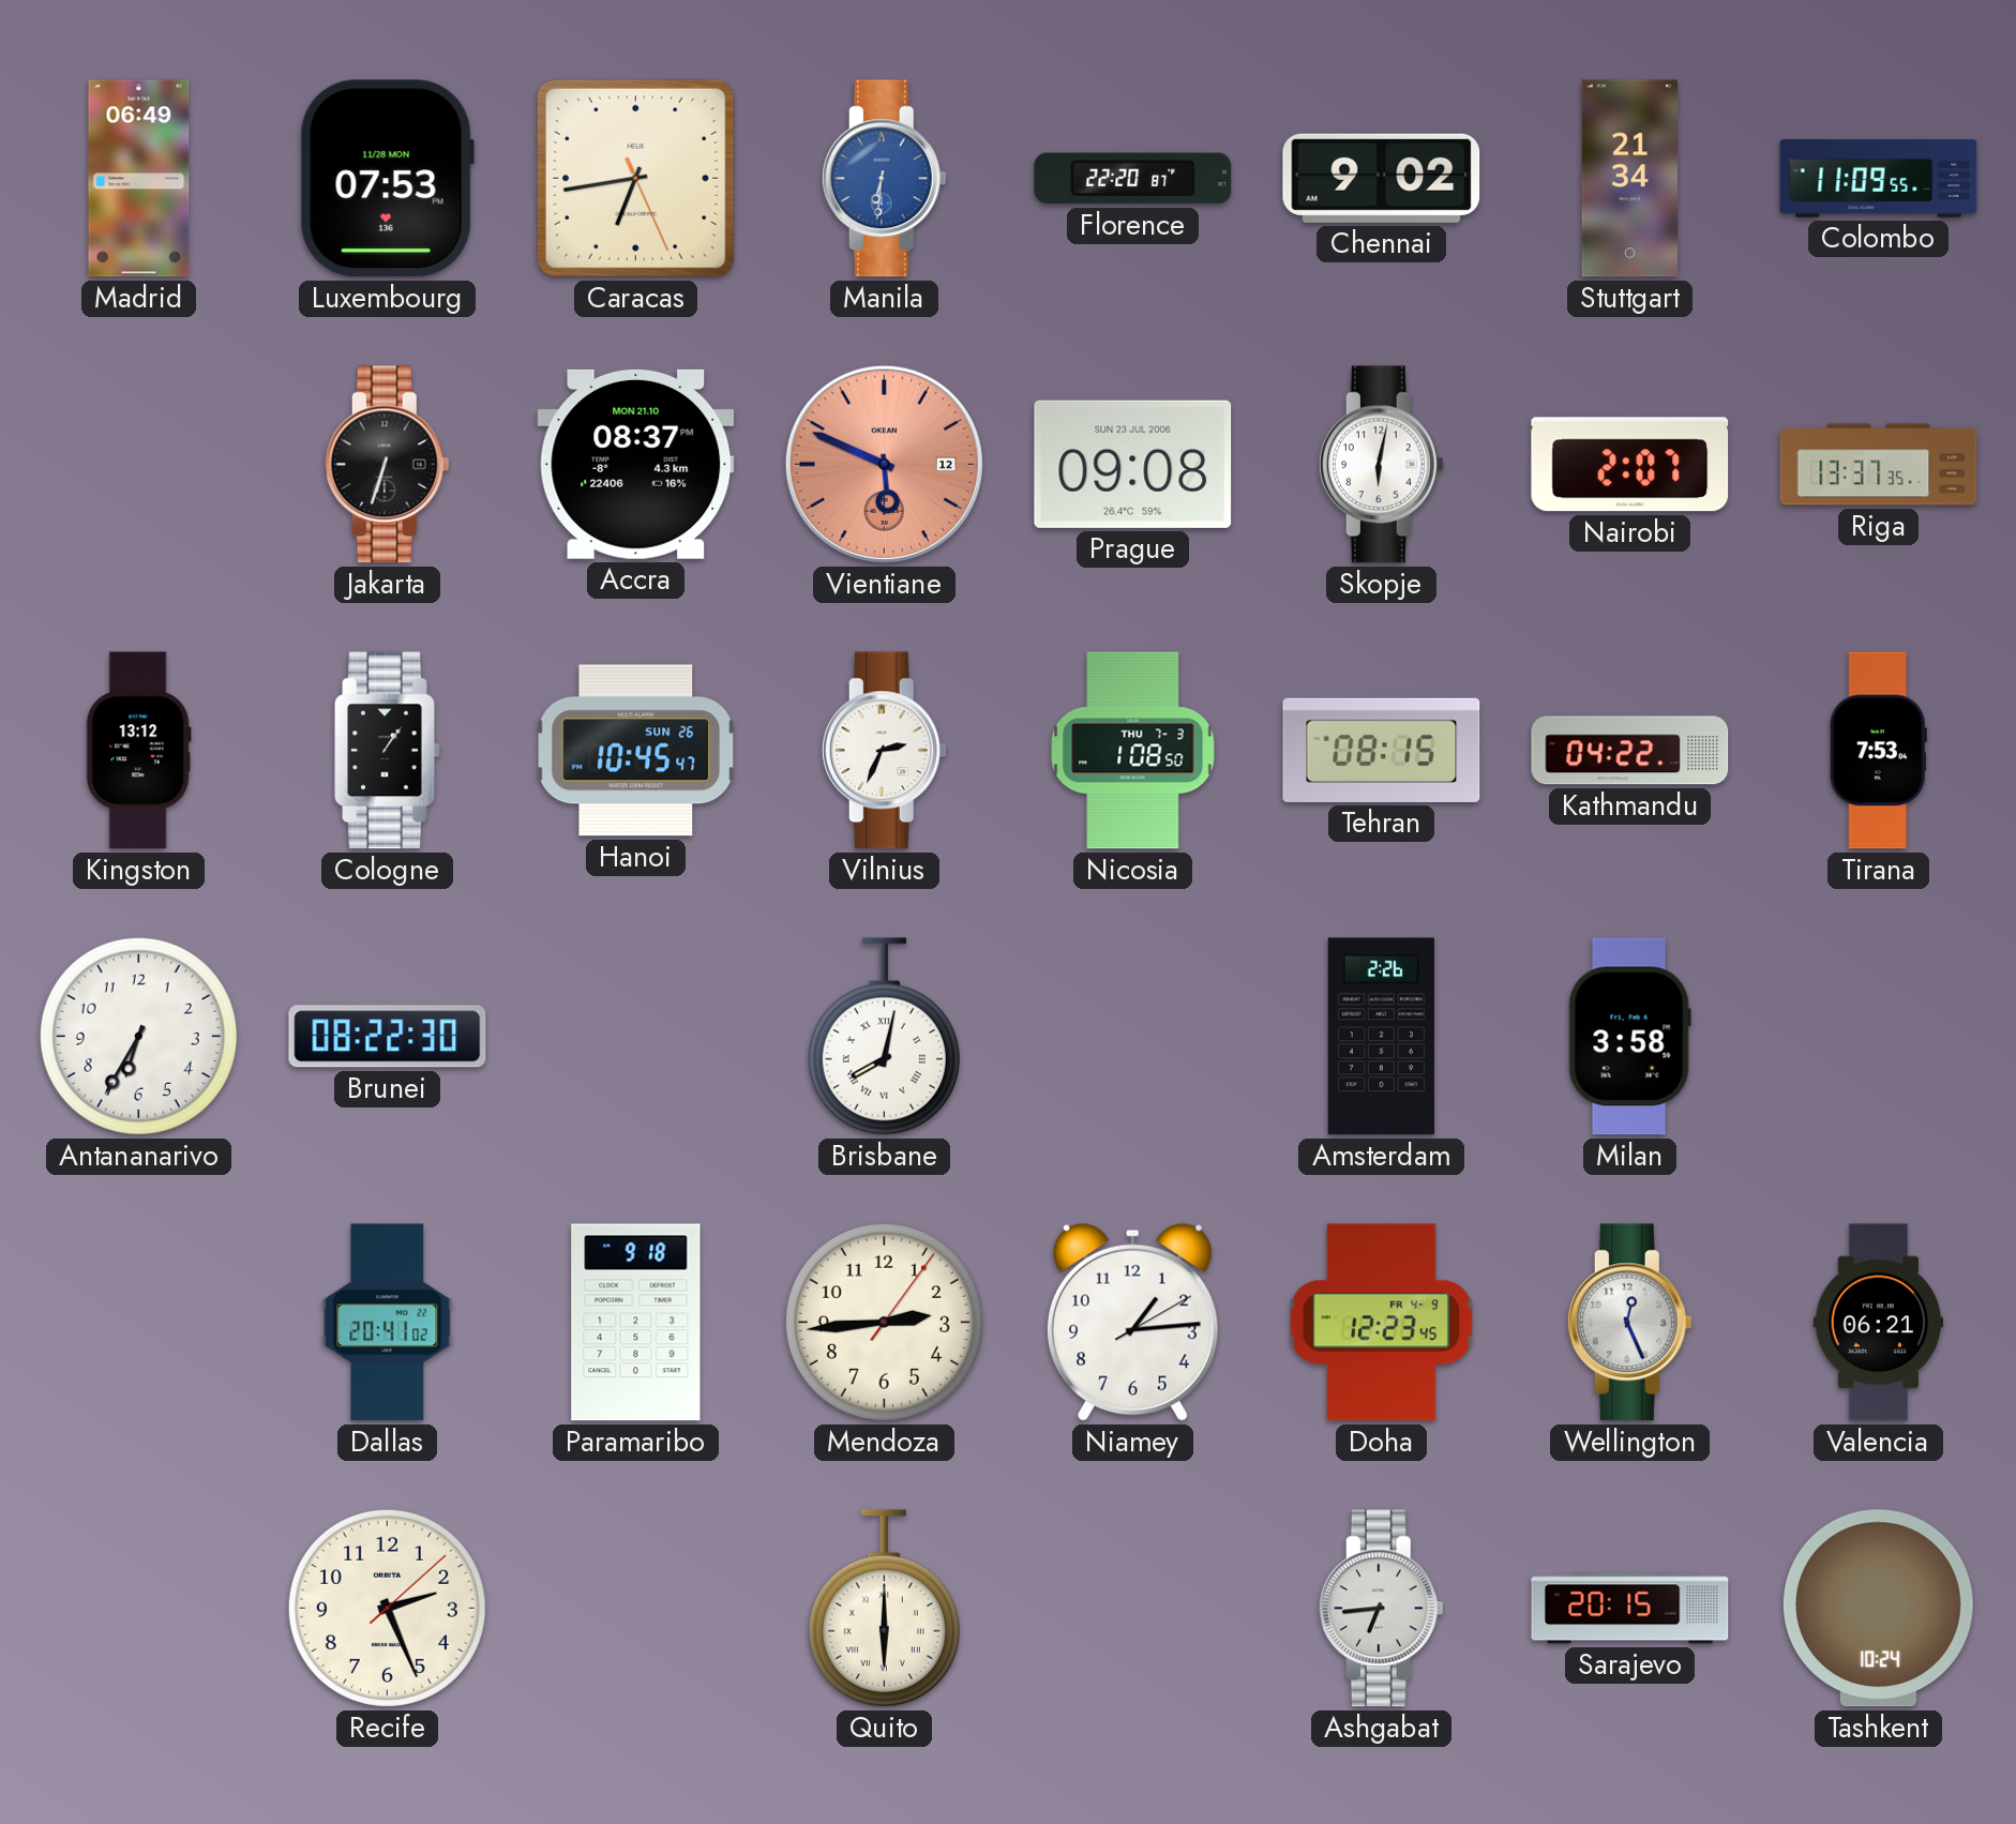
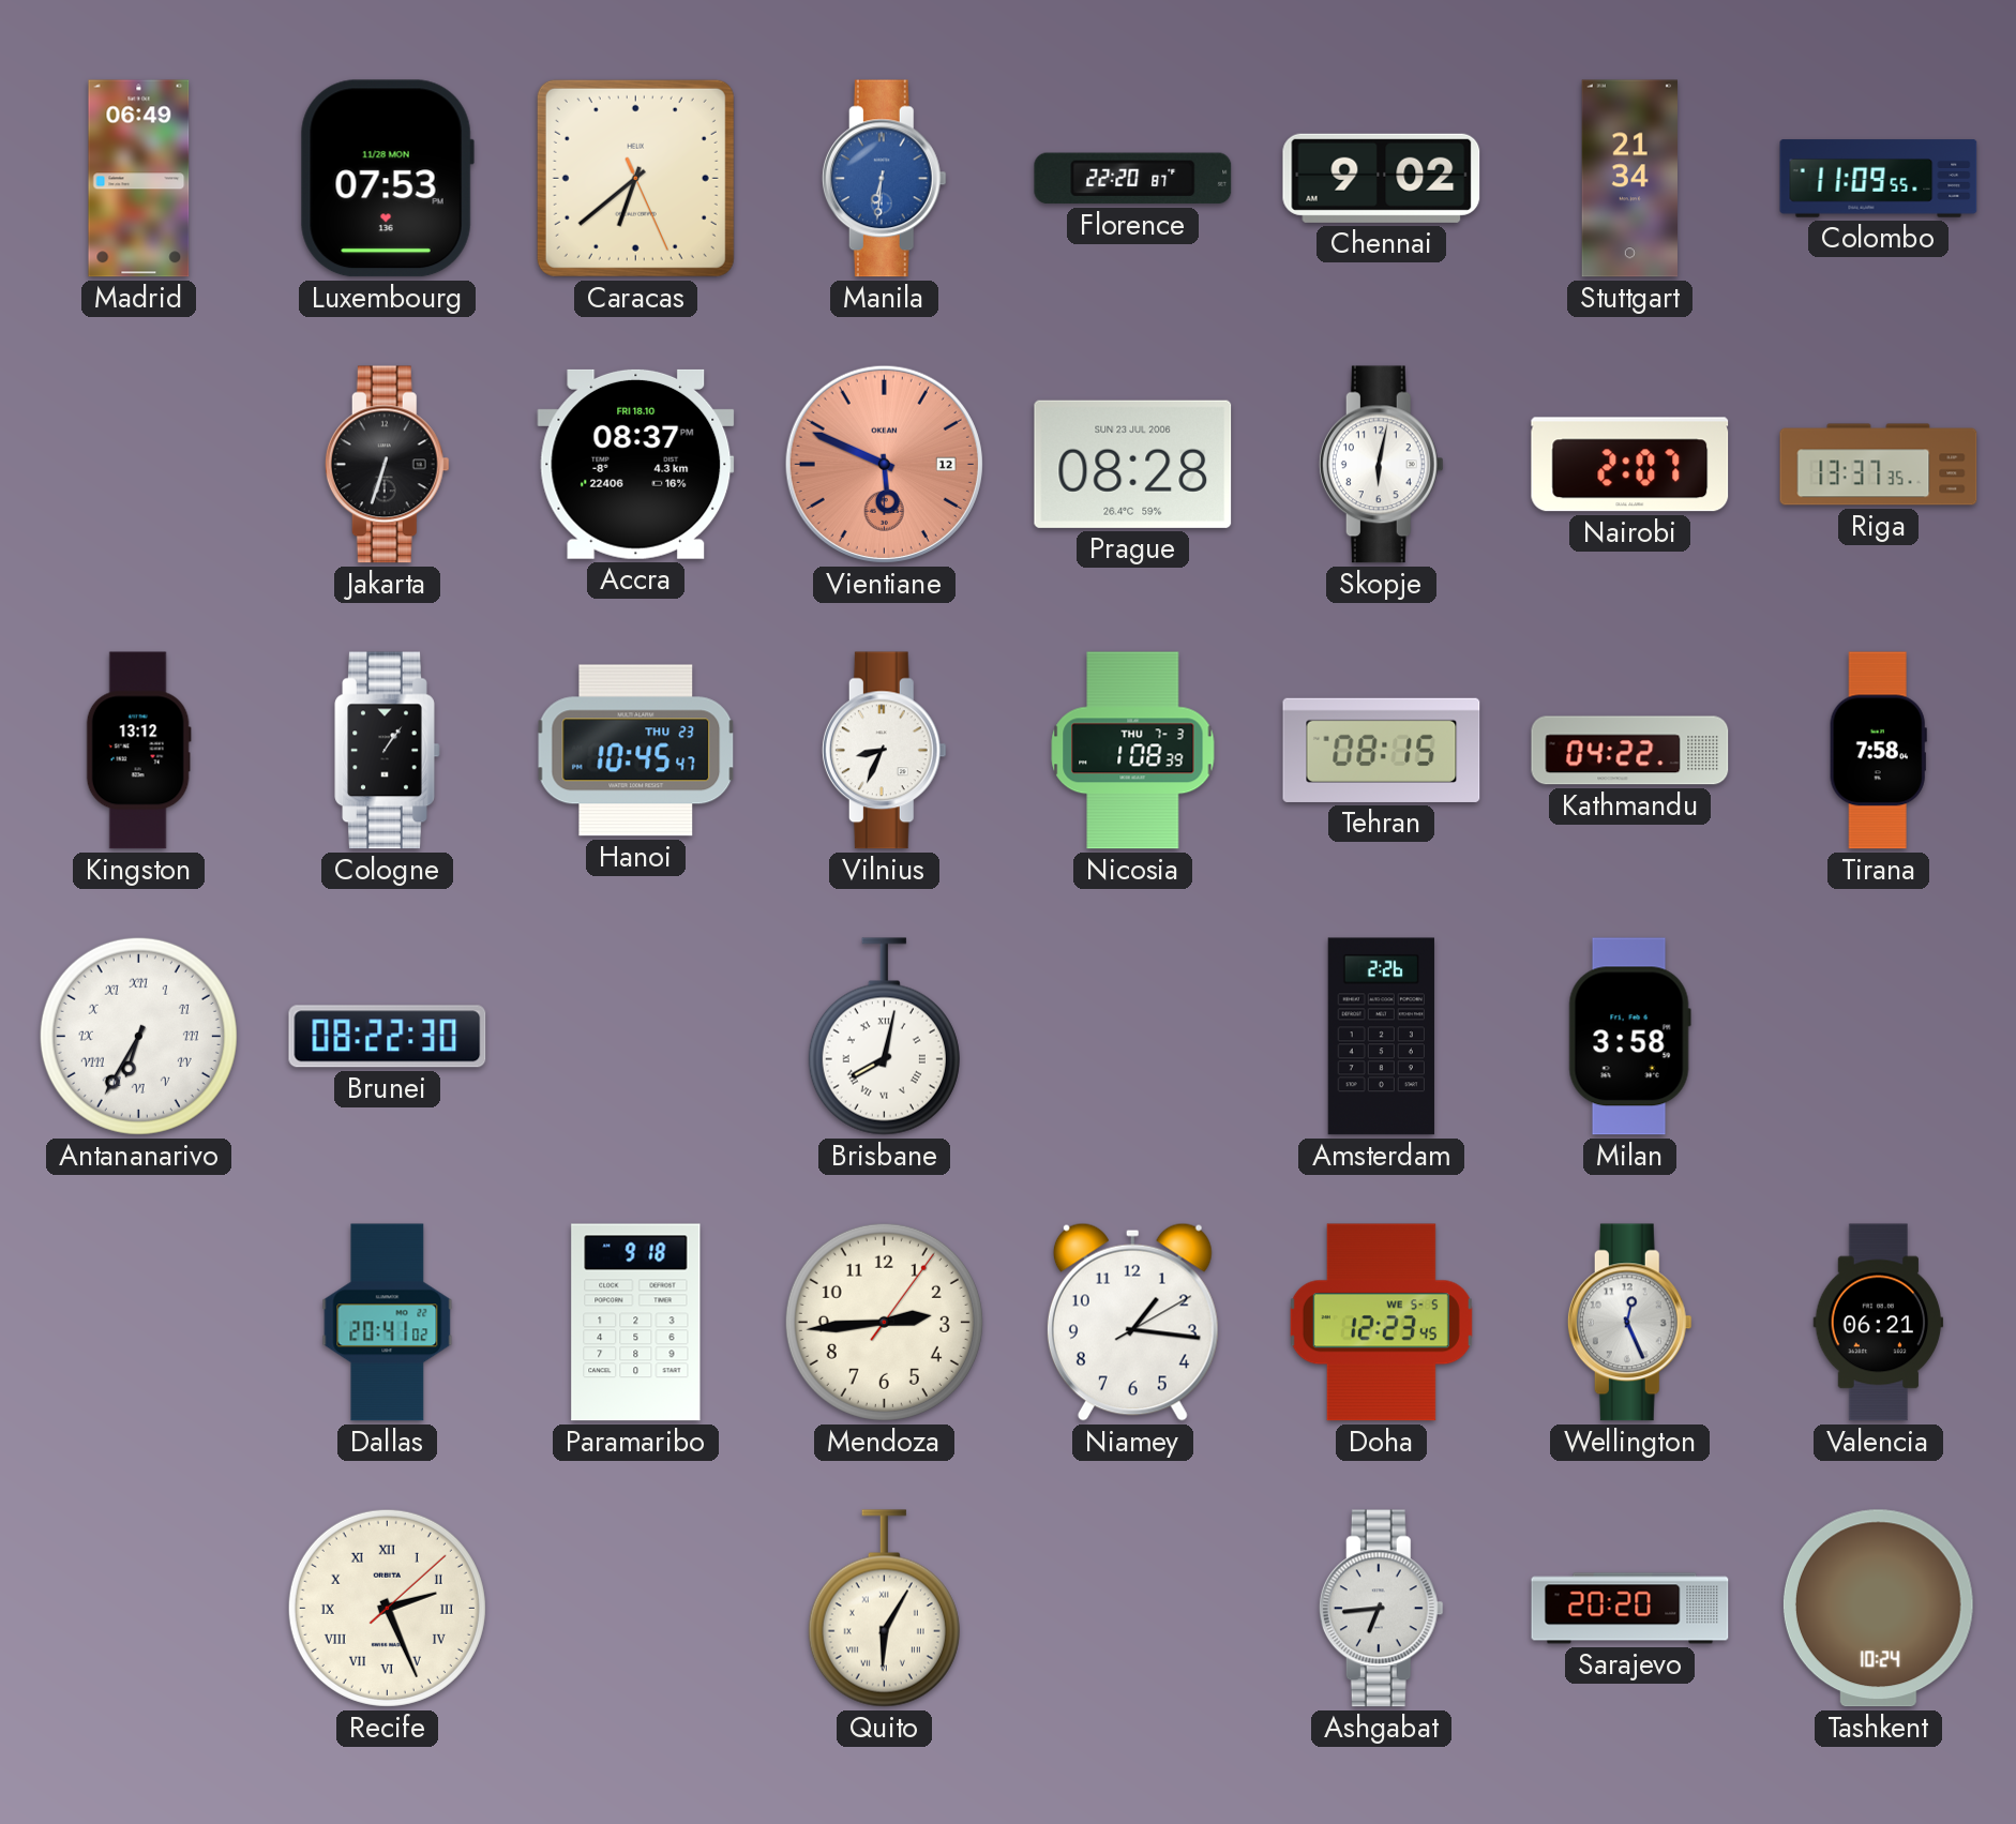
Caracas: 6:43 -> 6:38 (635, 178)
Accra date: MON 21.10 -> FRI 18.10 (636, 464)
Prague: 09:08 -> 08:28 (1133, 464)
Hanoi date: SUN 26 -> THU 23 (636, 751)
Vilnius: 2:34 -> 8:34 (884, 751)
Nicosia: 1:08:50 -> 1:08:39 (1133, 751)
Tirana: 7:53 -> 7:58 (1878, 751)
Antananarivo numerals: Arabic -> Roman (138, 1036)
Niamey: 1:14 -> 1:16 (1132, 1322)
Doha date: FR 4-9 -> WE 5-5 (1381, 1323)
Recife numerals: Arabic -> Roman (387, 1608)
Quito: 6:00 -> 6:05 (884, 1609)
Sarajevo: 20:15 -> 20:20 (1630, 1609)
